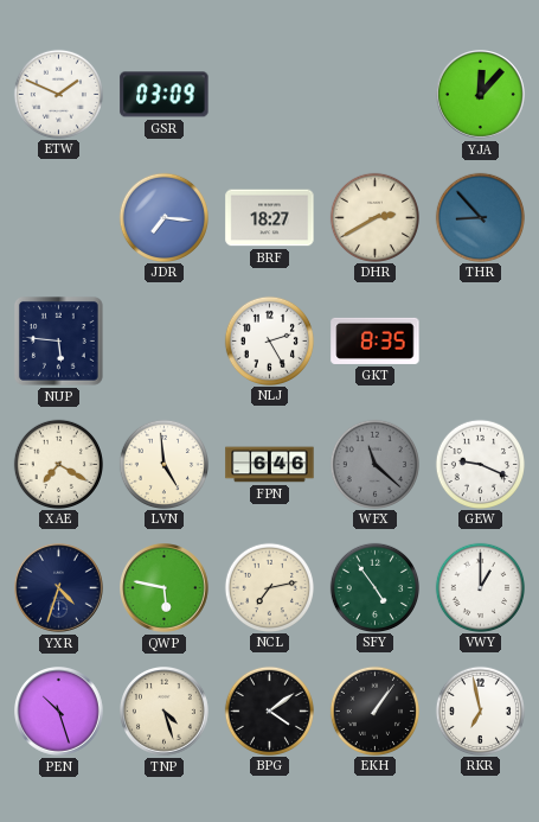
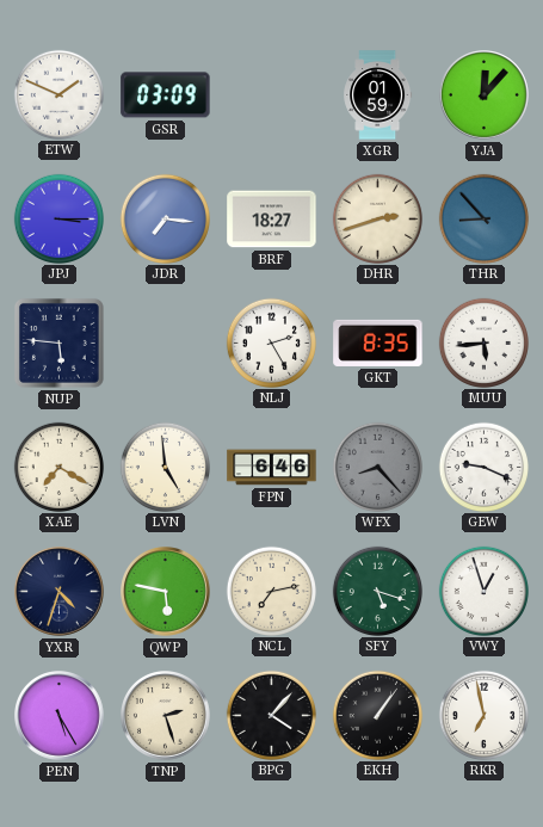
XGR: none -> 01:59 (378, 95)
JPJ: none -> 3:15 (58, 218)
DHR: 2:40 -> 2:42 (377, 218)
MUU: none -> 5:44 (483, 342)
WFX: 11:22 -> 8:23 (377, 467)
SFY: 4:54 -> 5:18 (377, 591)
VWY: 1:00 -> 12:57 (483, 591)
PEN: 10:27 -> 5:25 (60, 716)
TNP: 4:27 -> 2:27 (166, 716)
BPG: 4:09 -> 4:07 (271, 715)
